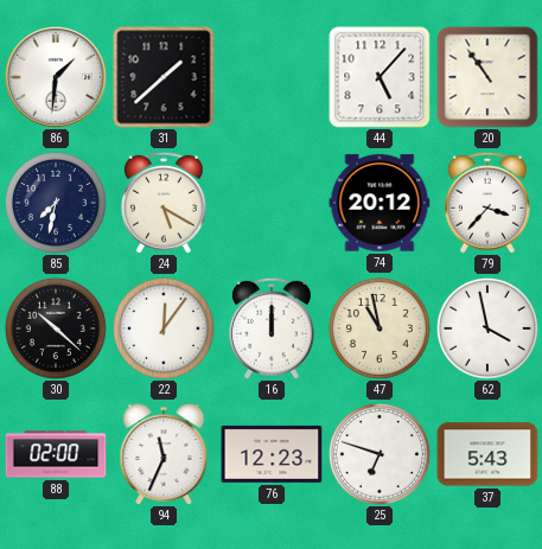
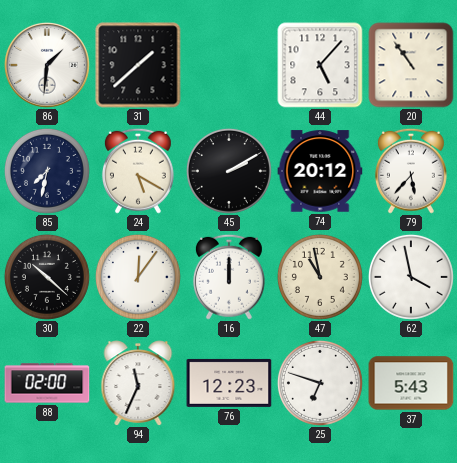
45: none -> 2:10 (229, 171)
79: 3:37 -> 5:37 (411, 171)
